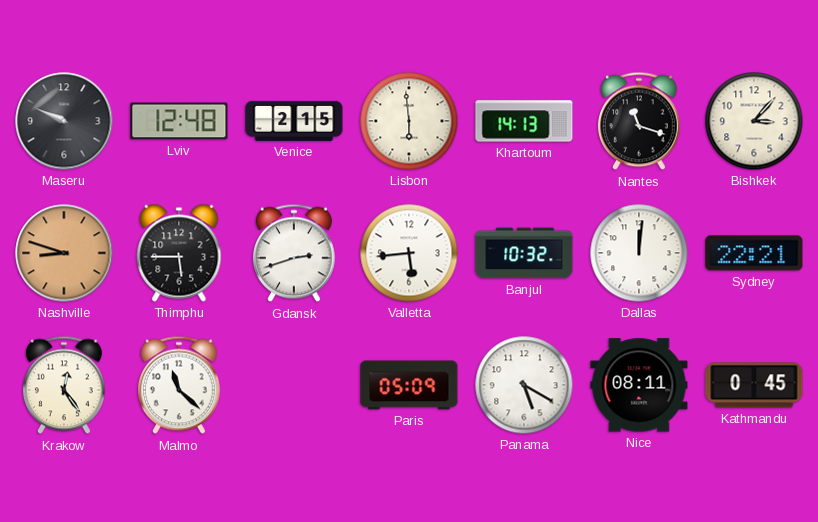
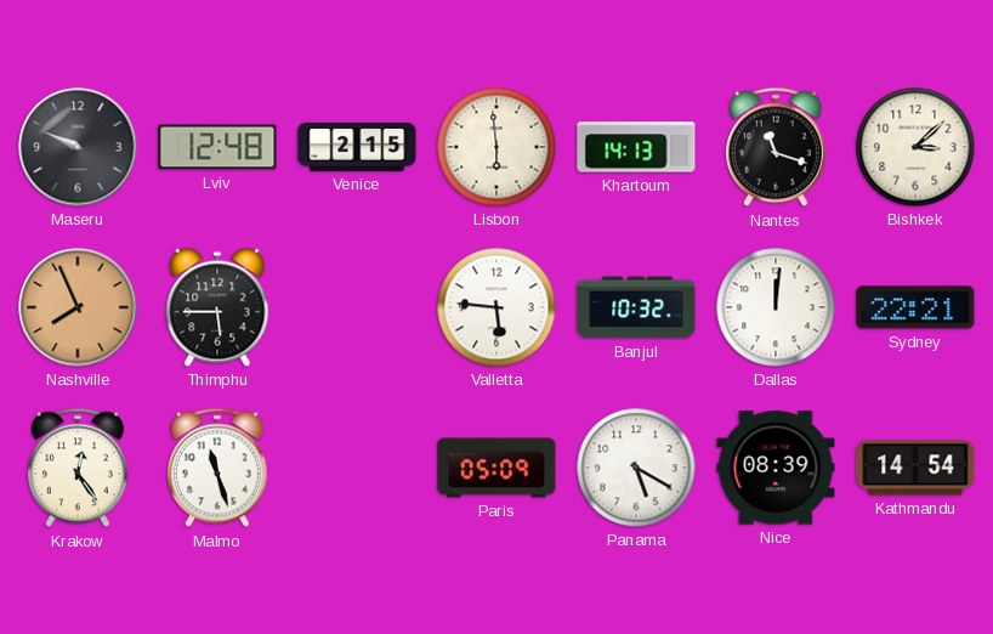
Bishkek: 3:07 -> 3:08 (915, 147)
Nashville: 8:48 -> 7:56 (78, 307)
Gdansk: 2:42 -> none (294, 253)
Valletta: 5:44 -> 5:46 (496, 307)
Malmo: 11:22 -> 11:27 (217, 468)
Nice: 08:11 -> 08:39 (776, 468)
Kathmandu: 0:45 -> 14:54 (915, 468)
